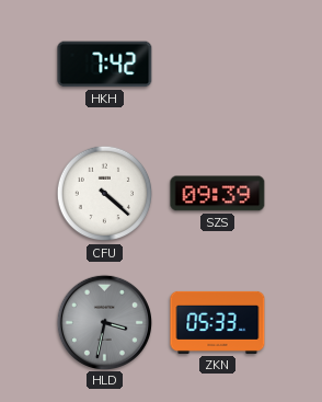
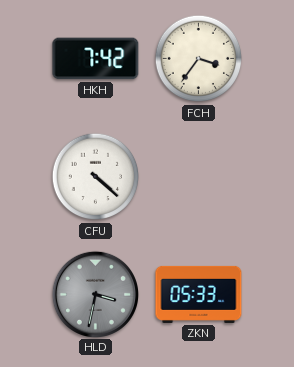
FCH: none -> 3:36 (199, 59)
SZS: 09:39 -> none (218, 194)
